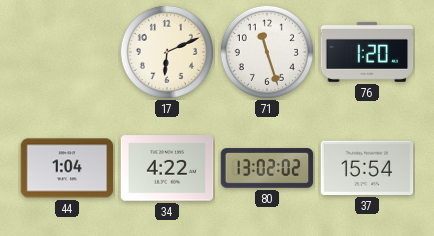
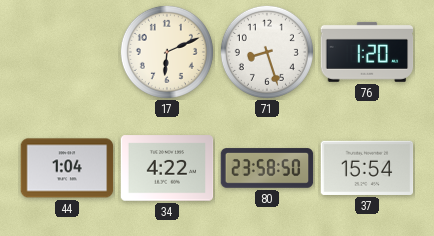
71: 11:27 -> 8:27 (267, 52)
80: 13:02 -> 23:58 (267, 168)
